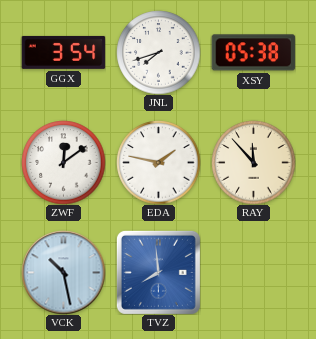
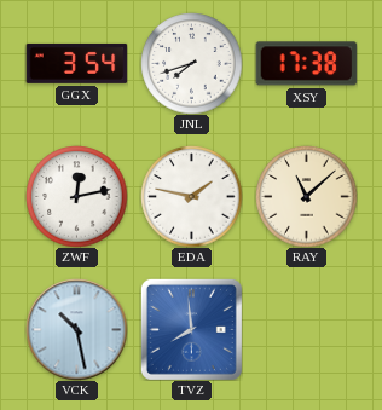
XSY: 05:38 -> 17:38 (306, 64)
ZWF: 12:09 -> 12:13 (76, 196)
RAY: 11:53 -> 11:08 (306, 196)
